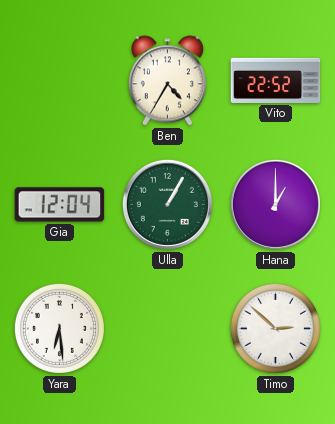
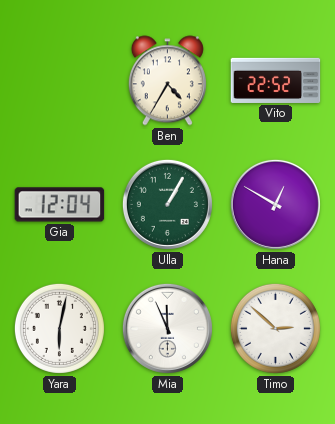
Hana: 1:00 -> 12:50 (275, 204)
Yara: 6:29 -> 6:02 (59, 328)
Mia: none -> 11:56 (167, 328)
